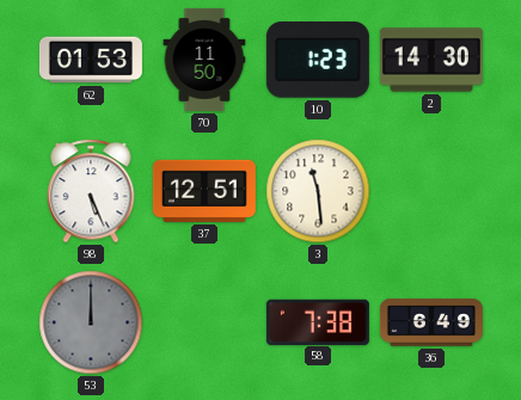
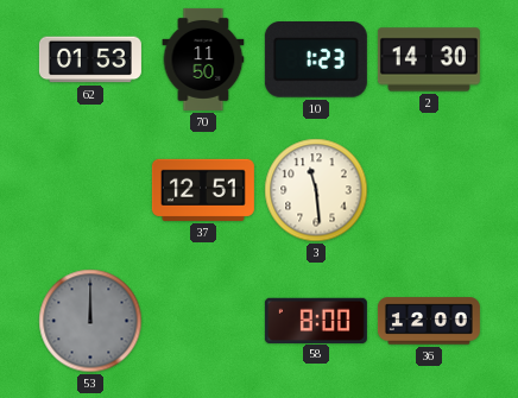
98: 5:26 -> none (91, 191)
58: 7:38 -> 8:00 (316, 320)
36: 6:49 -> 12:00 (429, 321)
